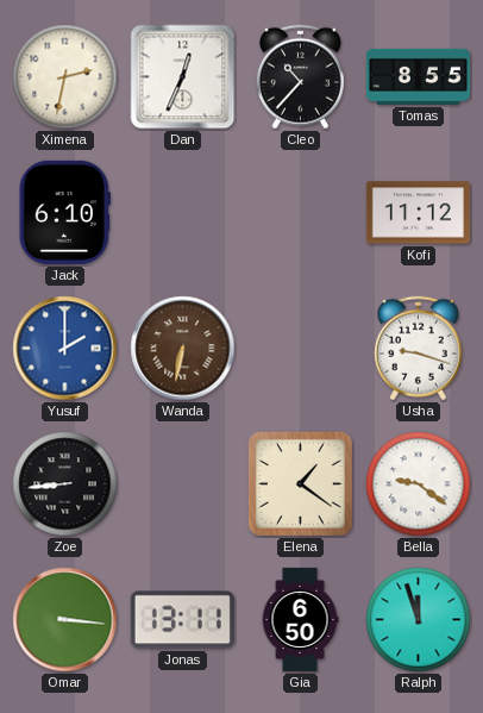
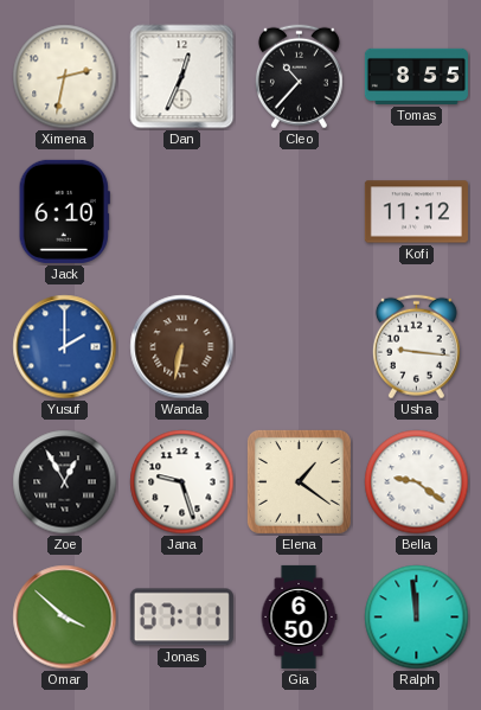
Usha: 9:18 -> 9:16 (416, 347)
Zoe: 8:44 -> 12:55 (65, 482)
Jana: none -> 9:27 (182, 482)
Omar: 3:16 -> 3:52 (65, 618)
Jonas: 13:11 -> 07:11 (181, 618)
Ralph: 11:57 -> 11:59 (417, 618)
